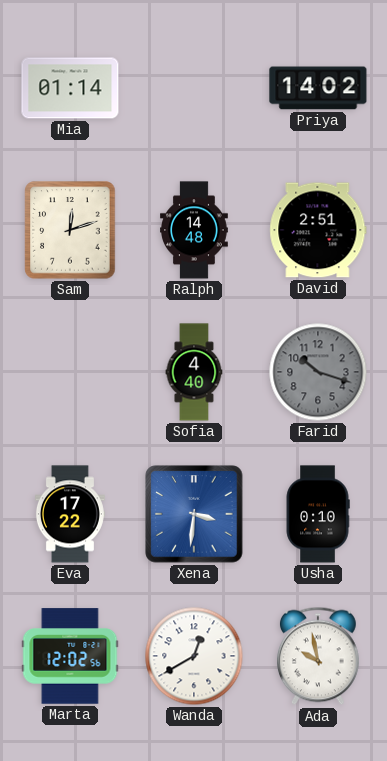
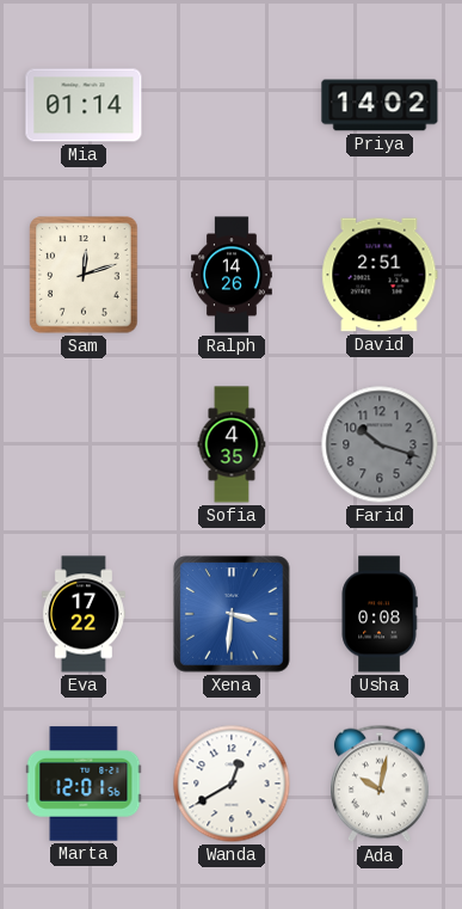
Ralph: 14:48 -> 14:26 (233, 275)
Sofia: 4:40 -> 4:35 (232, 444)
Usha: 0:10 -> 0:08 (380, 614)
Marta: 12:02 -> 12:01 (84, 784)
Ada: 9:58 -> 10:02 (381, 784)
